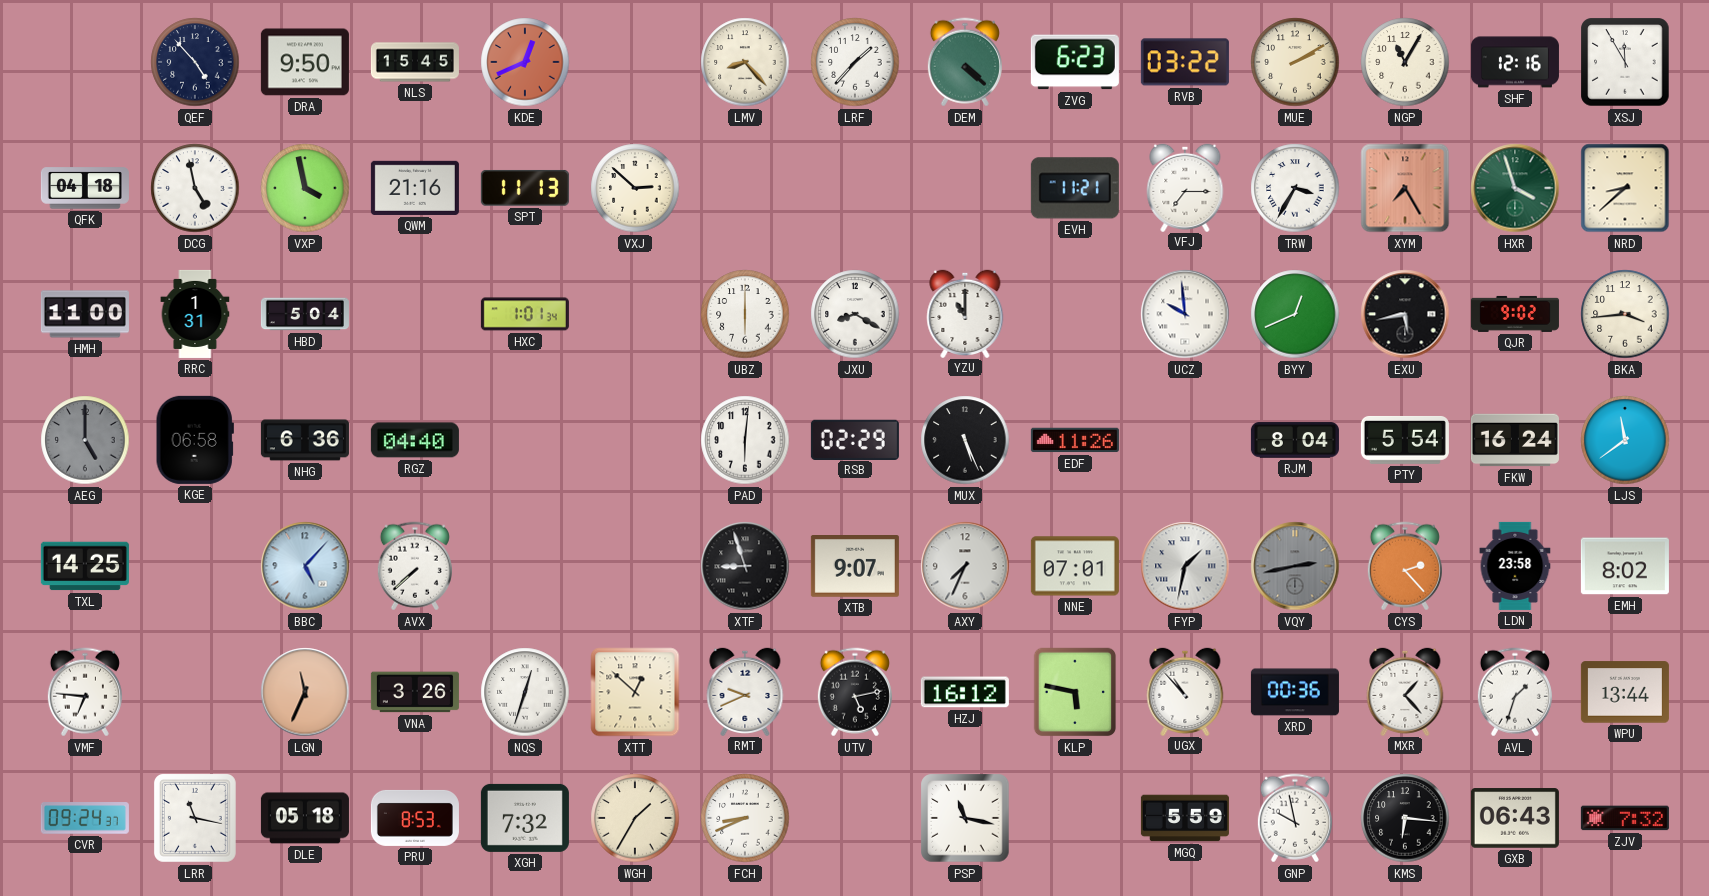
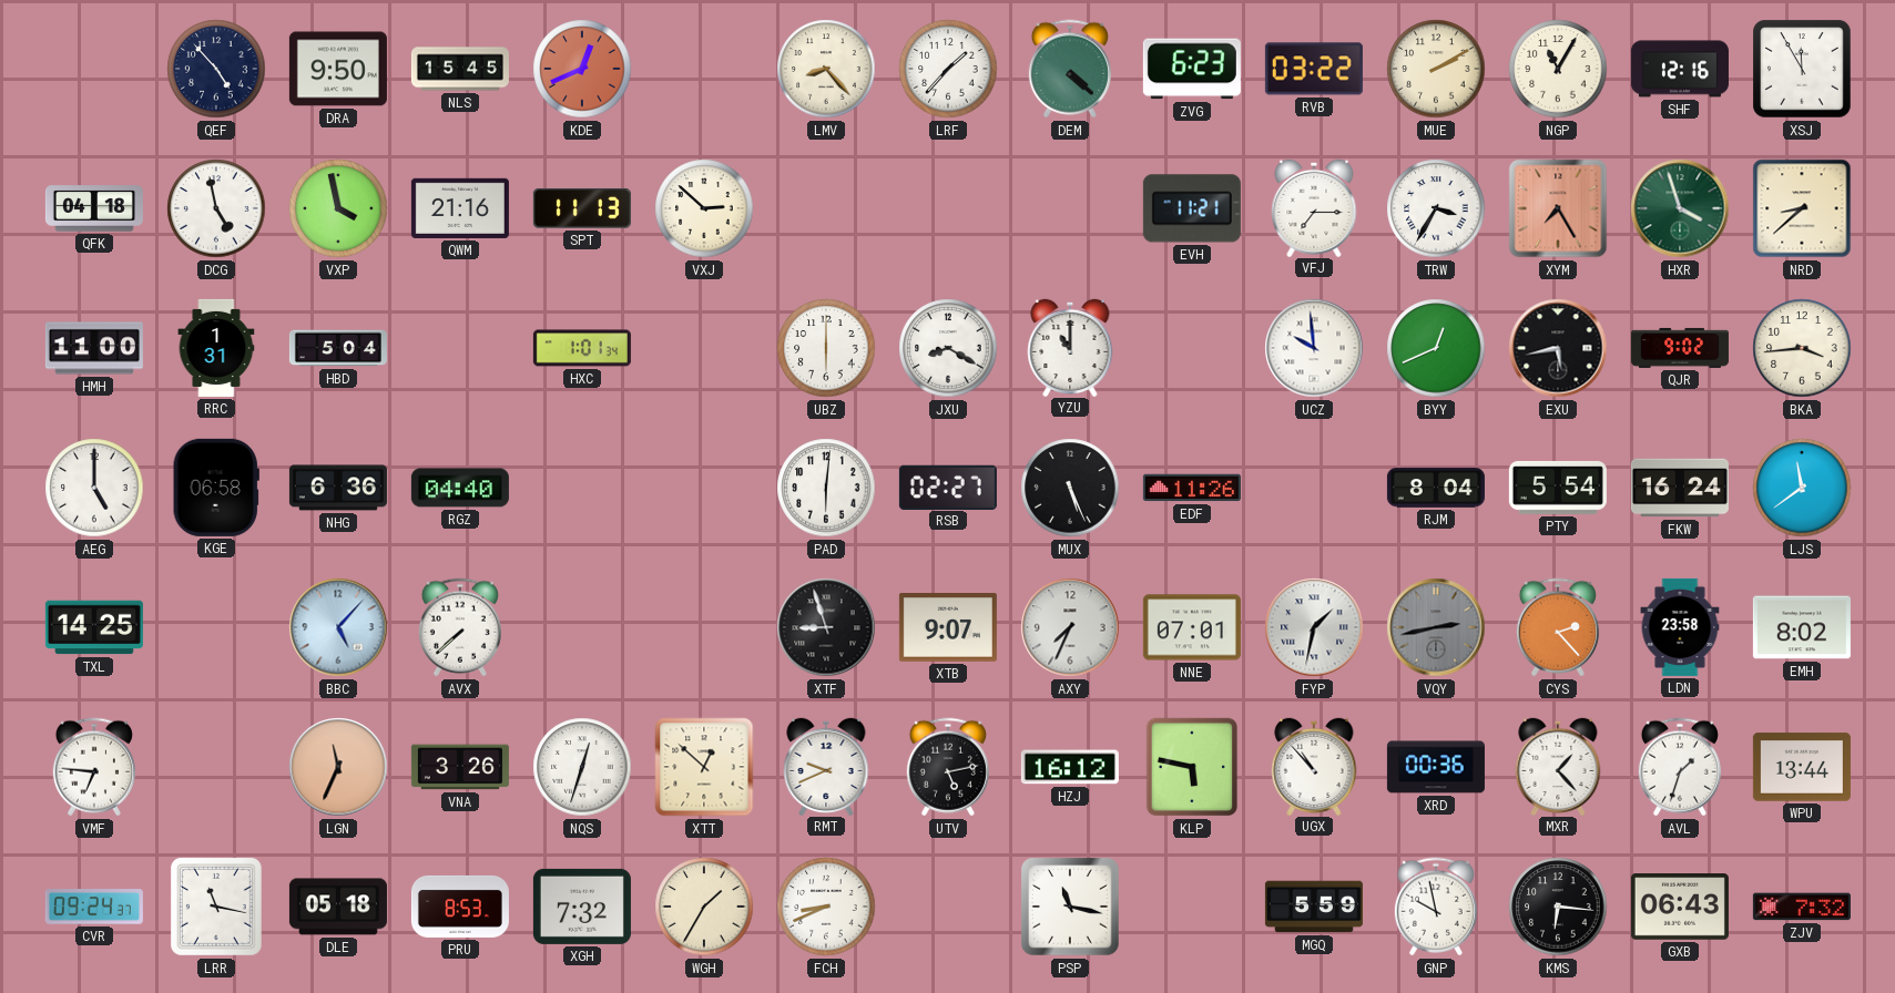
AEG dial: grey -> white (94, 488)
RSB: 02:29 -> 02:27 (948, 487)
